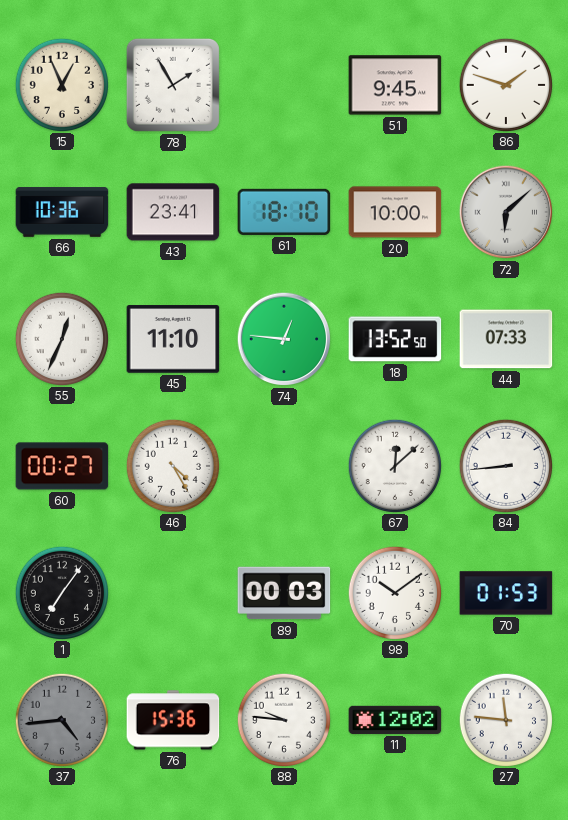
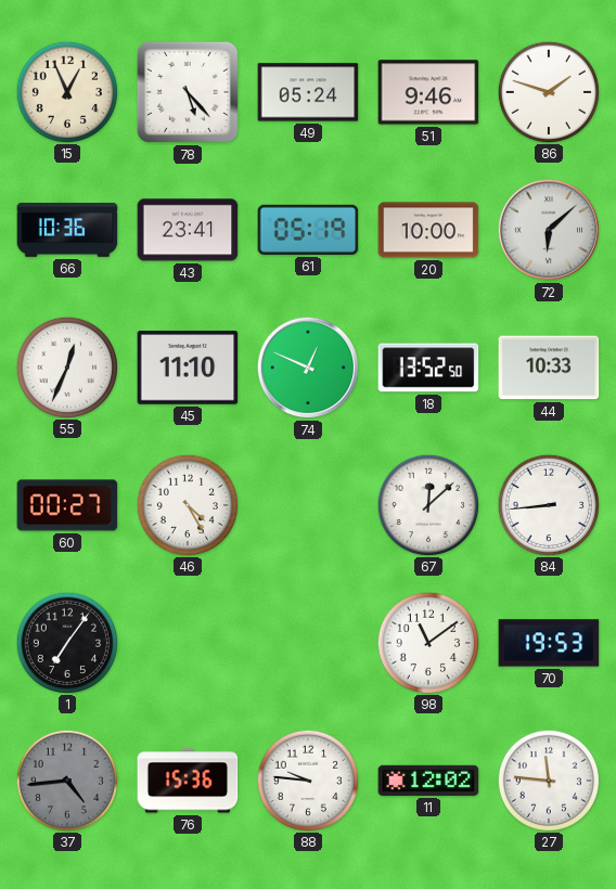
78: 1:55 -> 5:23 (188, 92)
49: none -> 05:24 (308, 92)
51: 9:45 -> 9:46 (428, 92)
61: 18:10 -> 05:19 (308, 230)
74: 12:46 -> 12:49 (308, 368)
44: 07:33 -> 10:33 (549, 368)
89: 00:03 -> none (284, 593)
98: 10:09 -> 11:09 (427, 642)
70: 01:53 -> 19:53 (549, 643)
